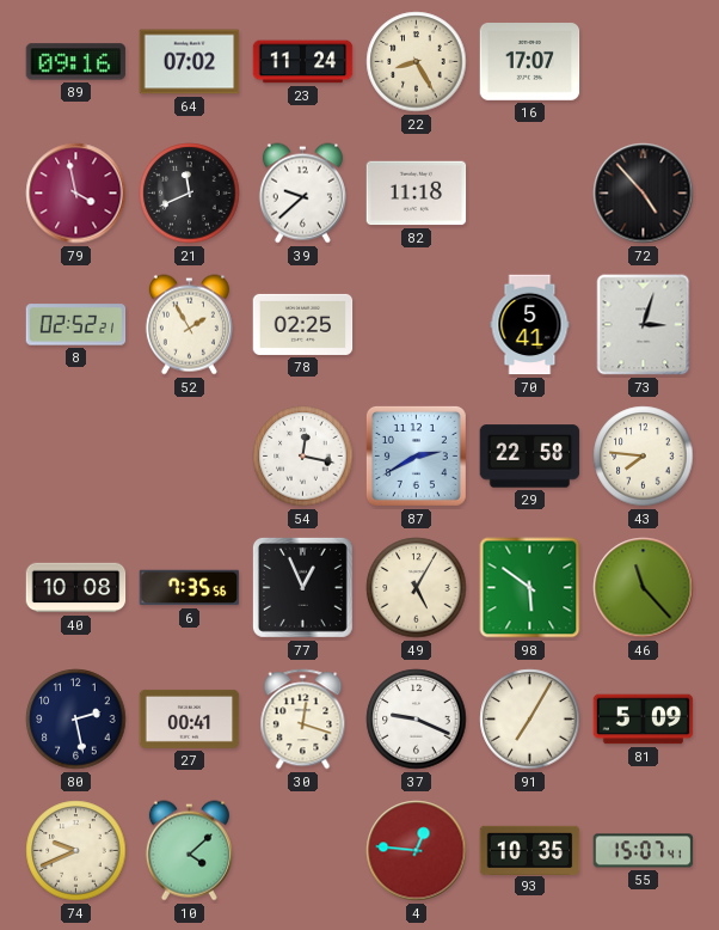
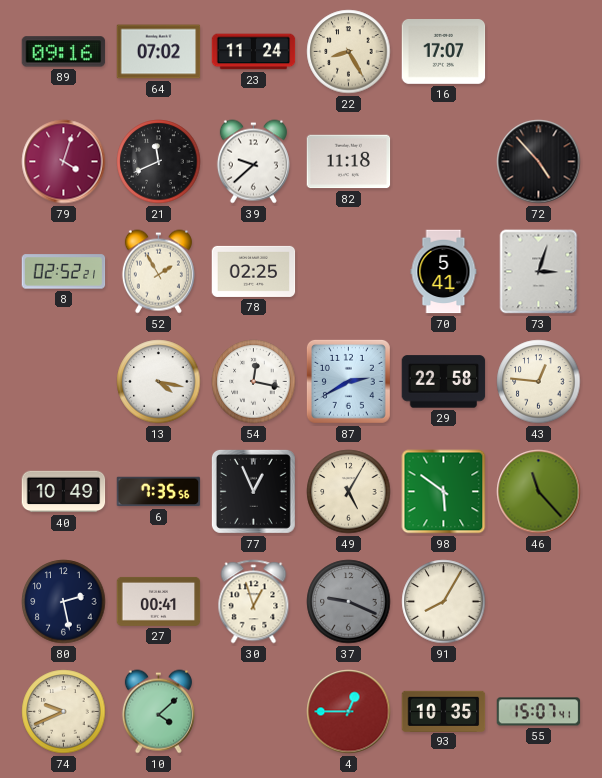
79: 3:58 -> 4:03 (64, 162)
13: none -> 4:17 (159, 382)
43: 7:46 -> 12:46 (539, 382)
40: 10:08 -> 10:49 (64, 492)
30: 12:18 -> 12:57 (254, 602)
37 dial: white -> grey (349, 602)
91: 7:05 -> 8:05 (444, 602)
81: 5:09 -> none (644, 720)
4: 12:46 -> 12:45 (349, 712)
